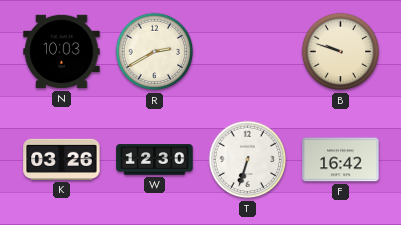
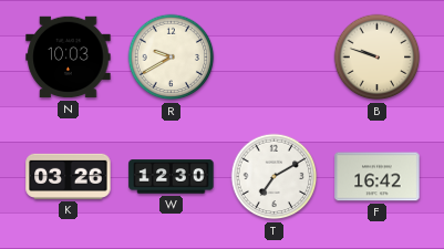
R: 2:40 -> 9:40 (172, 58)
T: 6:33 -> 7:10 (275, 177)
